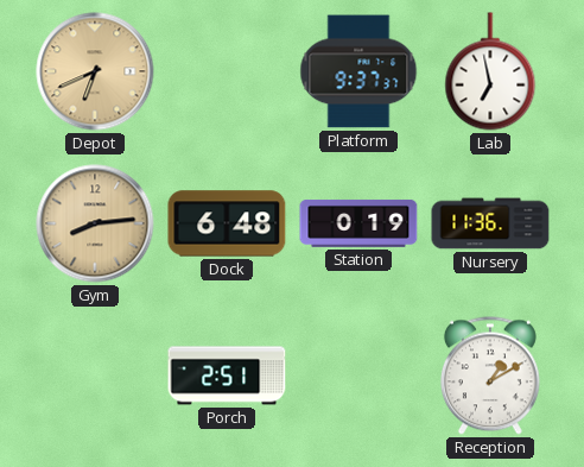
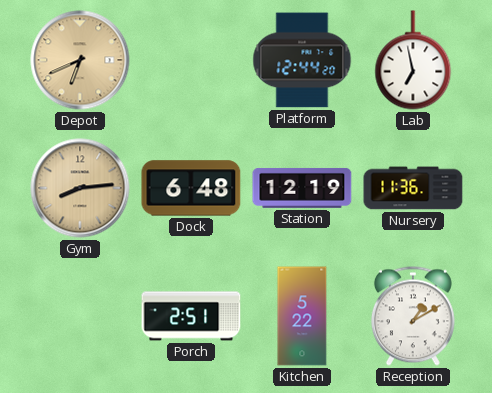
Platform: 9:37 -> 12:44 (302, 60)
Station: 0:19 -> 12:19 (302, 188)
Kitchen: none -> 5:22 (302, 316)
